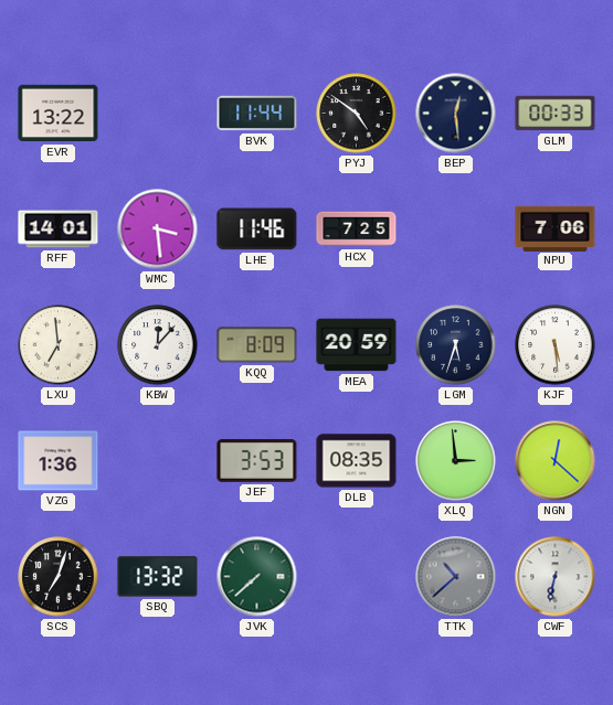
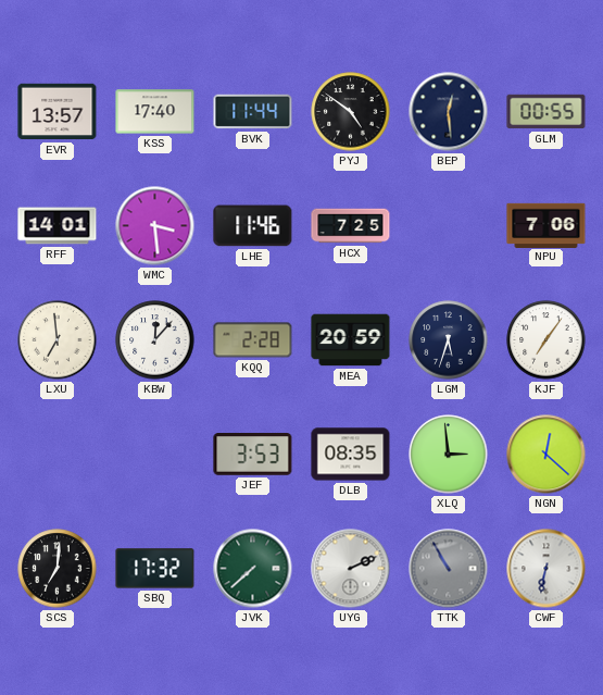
EVR: 13:22 -> 13:57 (58, 112)
KSS: none -> 17:40 (155, 112)
GLM: 00:33 -> 00:55 (547, 112)
KQQ: 8:09 -> 2:28 (253, 340)
KJF: 5:29 -> 7:06 (547, 340)
VZG: 1:36 -> none (59, 461)
SCS: 7:03 -> 7:01 (58, 569)
SBQ: 13:32 -> 17:32 (155, 569)
UYG: none -> 2:11 (351, 569)
TTK: 10:38 -> 10:55 (449, 569)
